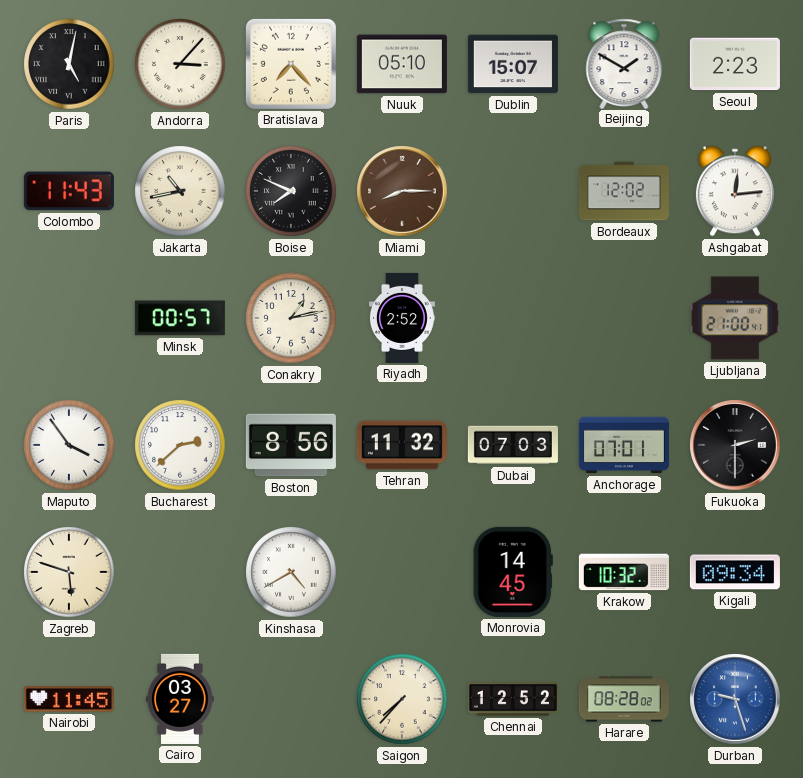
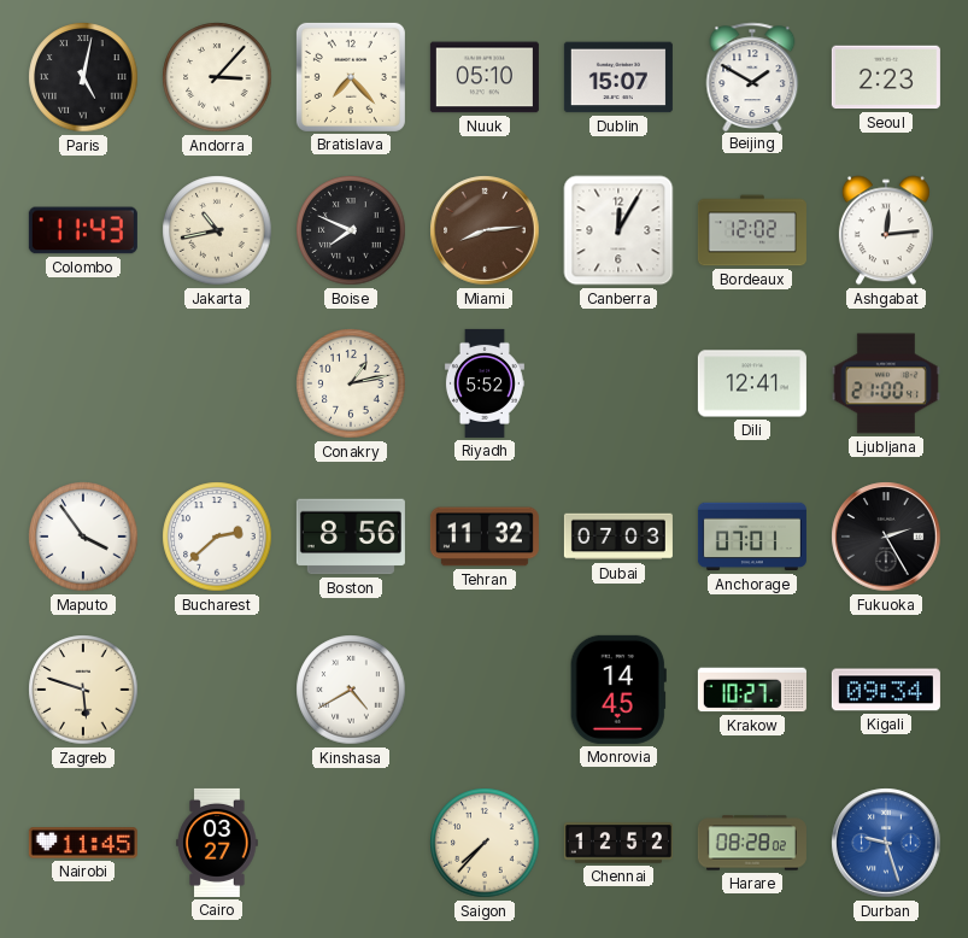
Miami: 8:15 -> 8:14 (485, 230)
Canberra: none -> 12:05 (618, 230)
Minsk: 00:57 -> none (180, 318)
Riyadh: 2:52 -> 5:52 (485, 383)
Dili: none -> 12:41 (752, 383)
Fukuoka: 2:30 -> 2:25 (886, 537)
Krakow: 10:32 -> 10:27 (752, 690)
